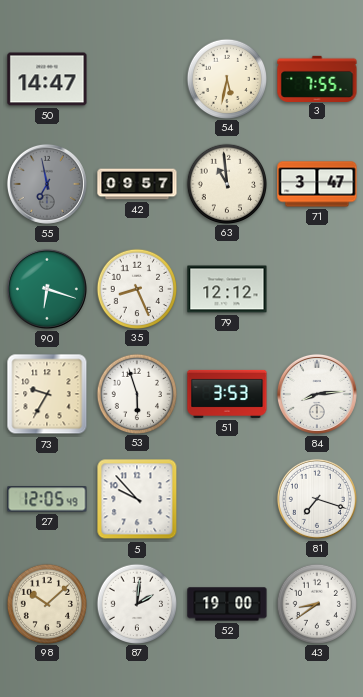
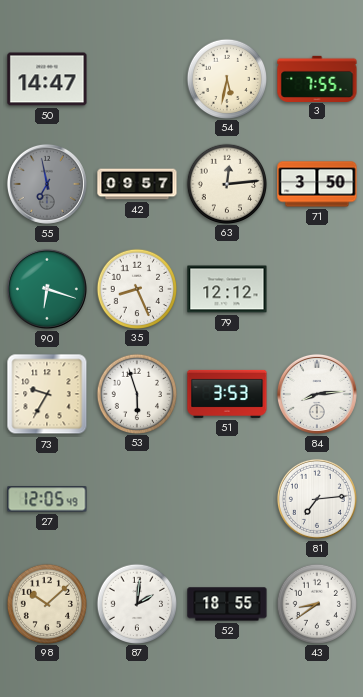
63: 10:59 -> 12:14 (226, 183)
71: 3:47 -> 3:50 (317, 184)
5: 9:53 -> none (137, 499)
81: 7:18 -> 7:14 (317, 499)
52: 19:00 -> 18:55 (227, 604)
